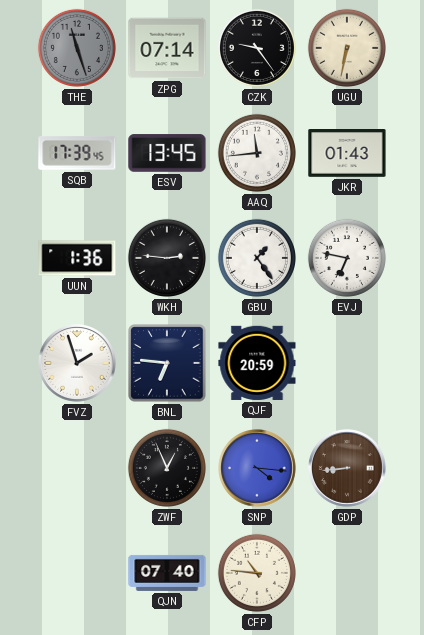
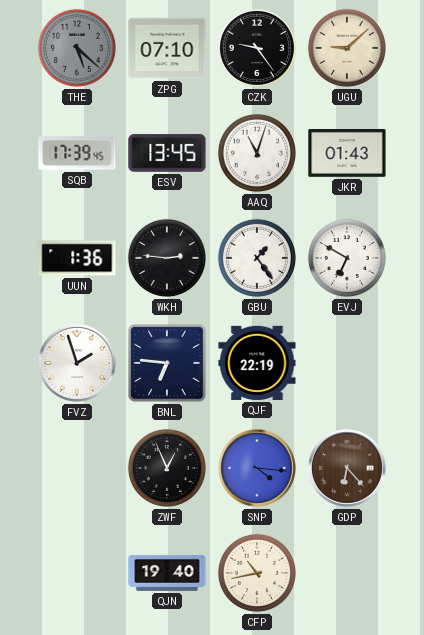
THE: 11:27 -> 5:22 (77, 48)
ZPG: 07:14 -> 07:10 (167, 48)
UGU: 6:32 -> 9:08 (347, 48)
AAQ: 11:44 -> 11:03 (257, 153)
EVJ: 6:47 -> 6:50 (347, 258)
QJF: 20:59 -> 22:19 (257, 363)
GDP: 8:44 -> 6:23 (348, 469)
QJN: 07:40 -> 19:40 (167, 573)
CFP: 10:46 -> 10:43 (257, 573)
